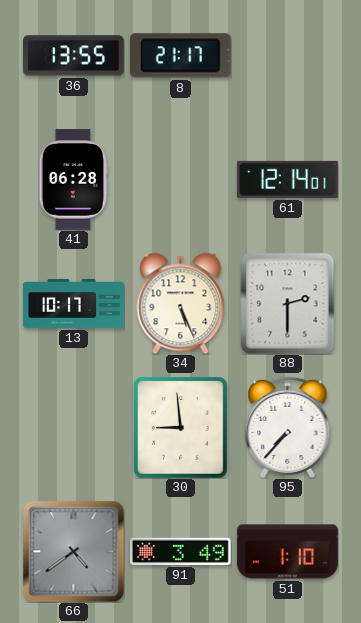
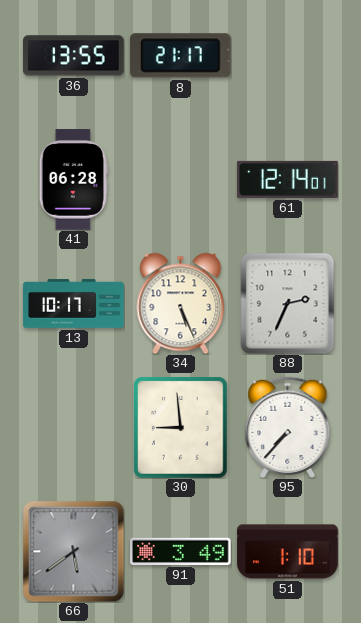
88: 2:30 -> 2:34 (288, 303)
66: 4:39 -> 5:39 (73, 551)
